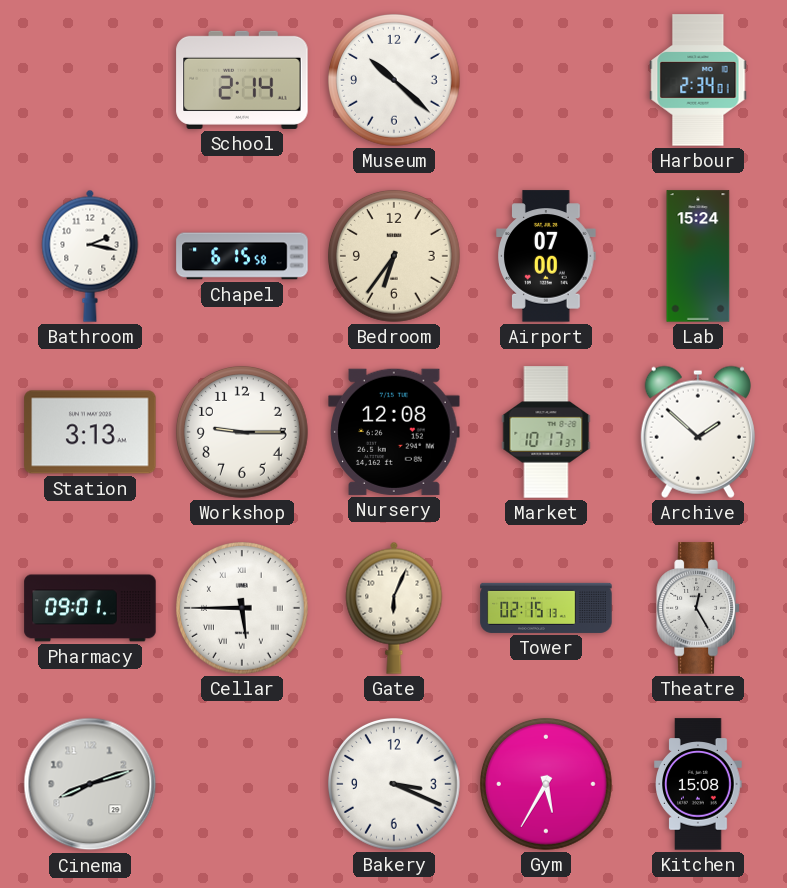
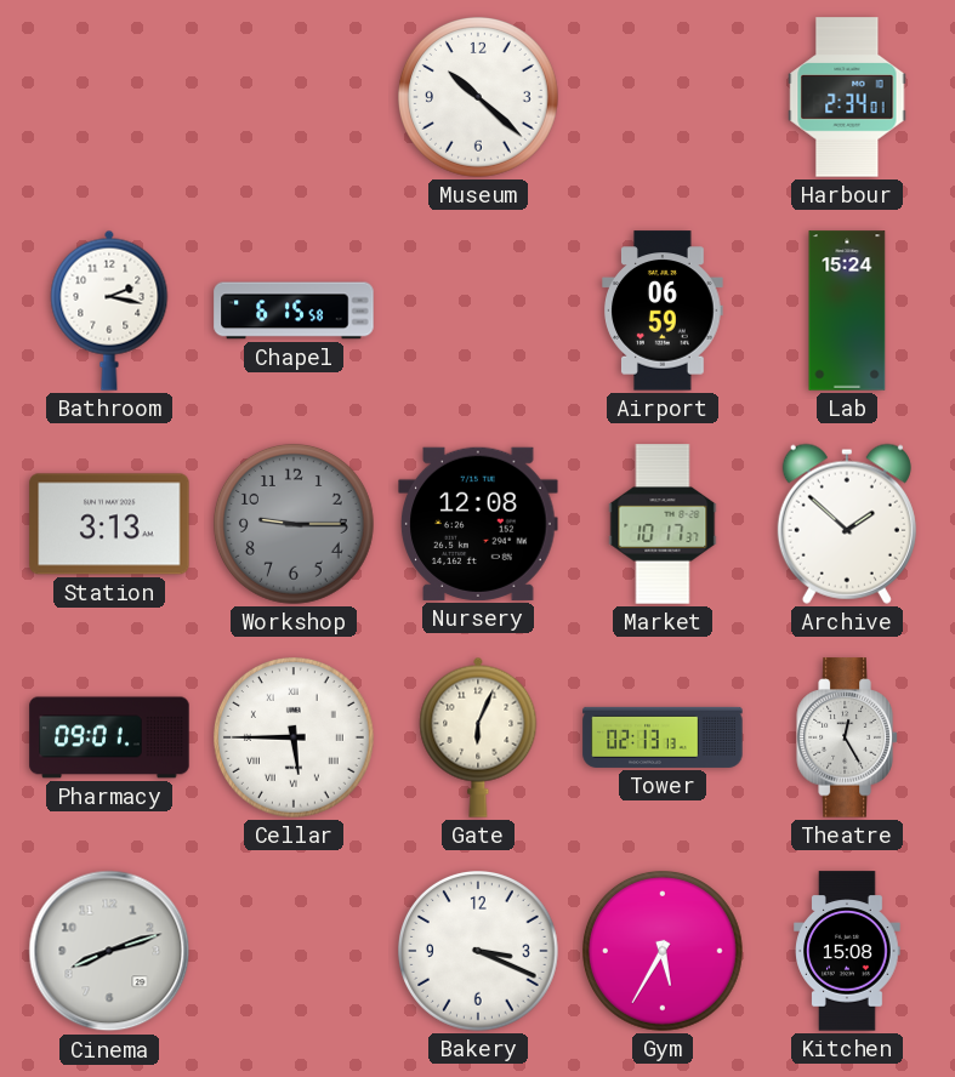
School: 2:14 -> none (242, 80)
Bedroom: 6:36 -> none (395, 257)
Airport: 07:00 -> 06:59 (663, 310)
Workshop dial: white -> grey (295, 525)
Tower: 02:15 -> 02:13 (663, 737)
